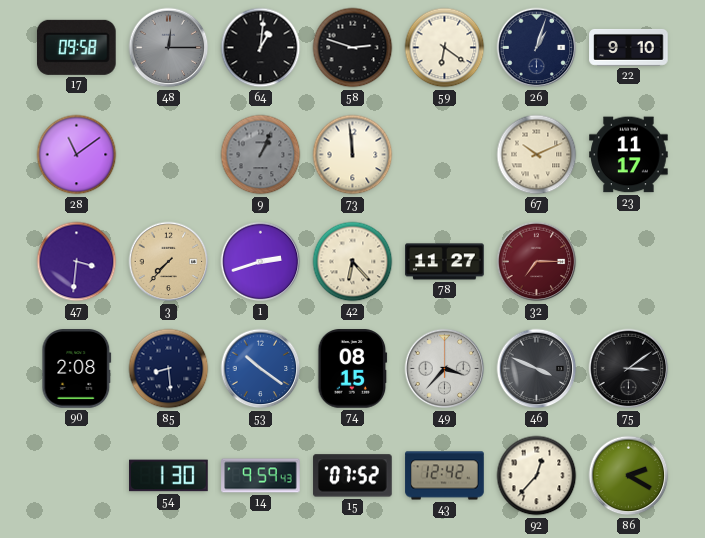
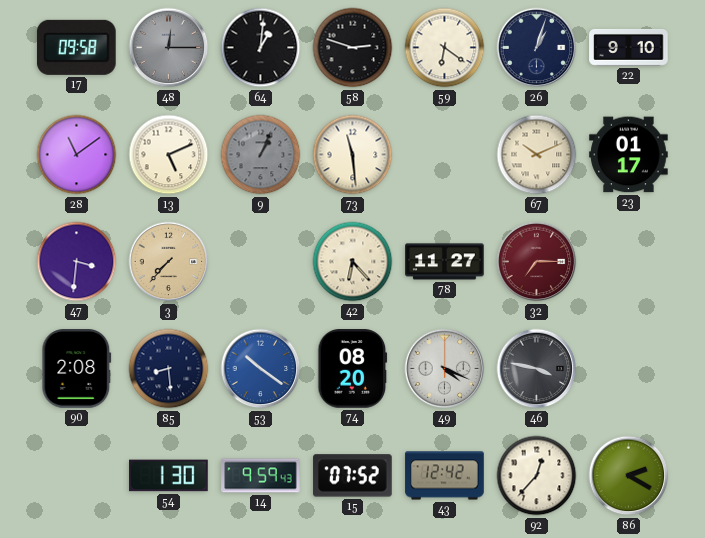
13: none -> 5:11 (169, 155)
73: 11:59 -> 11:29 (353, 155)
23: 11:17 -> 01:17 (629, 155)
1: 2:42 -> none (261, 262)
74: 08:15 -> 08:20 (353, 369)
49: 3:37 -> 4:19 (445, 369)
46: 3:49 -> 3:47 (537, 369)
75: 3:09 -> none (629, 369)
